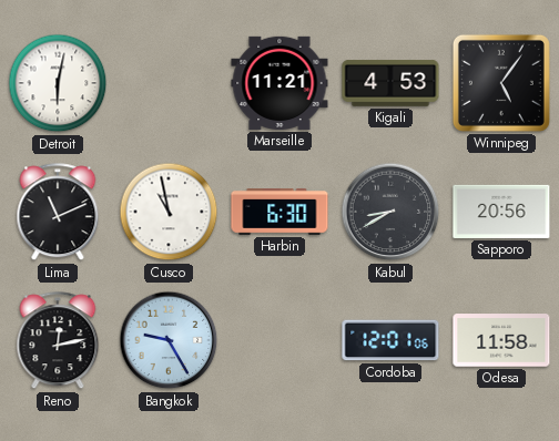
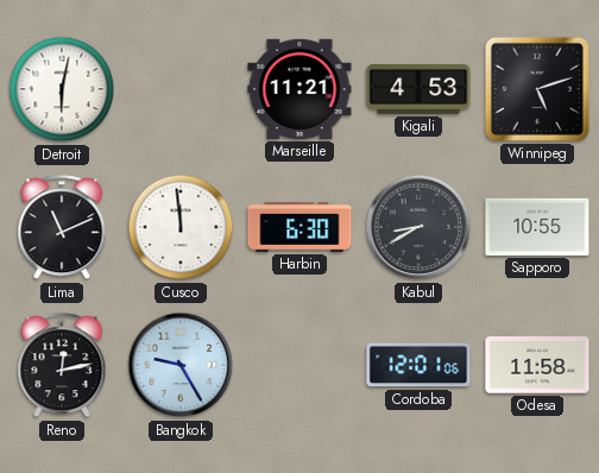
Winnipeg: 5:06 -> 5:12 (537, 89)
Cusco: 10:58 -> 11:59 (181, 227)
Sapporo: 20:56 -> 10:55 (537, 227)
